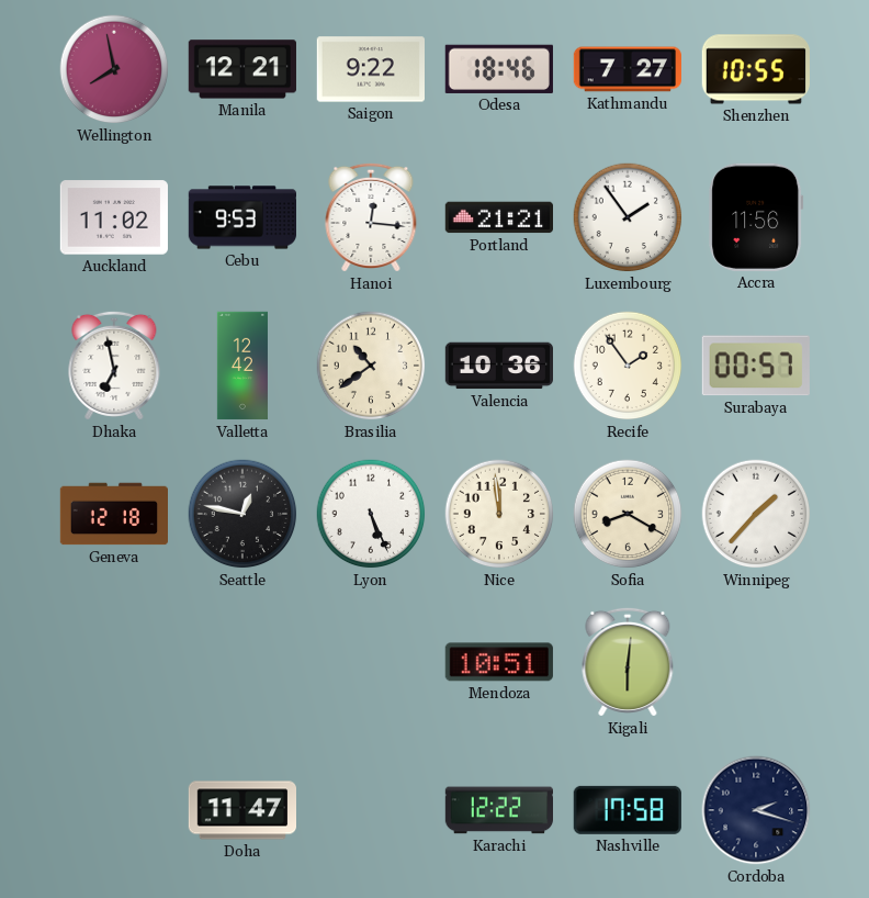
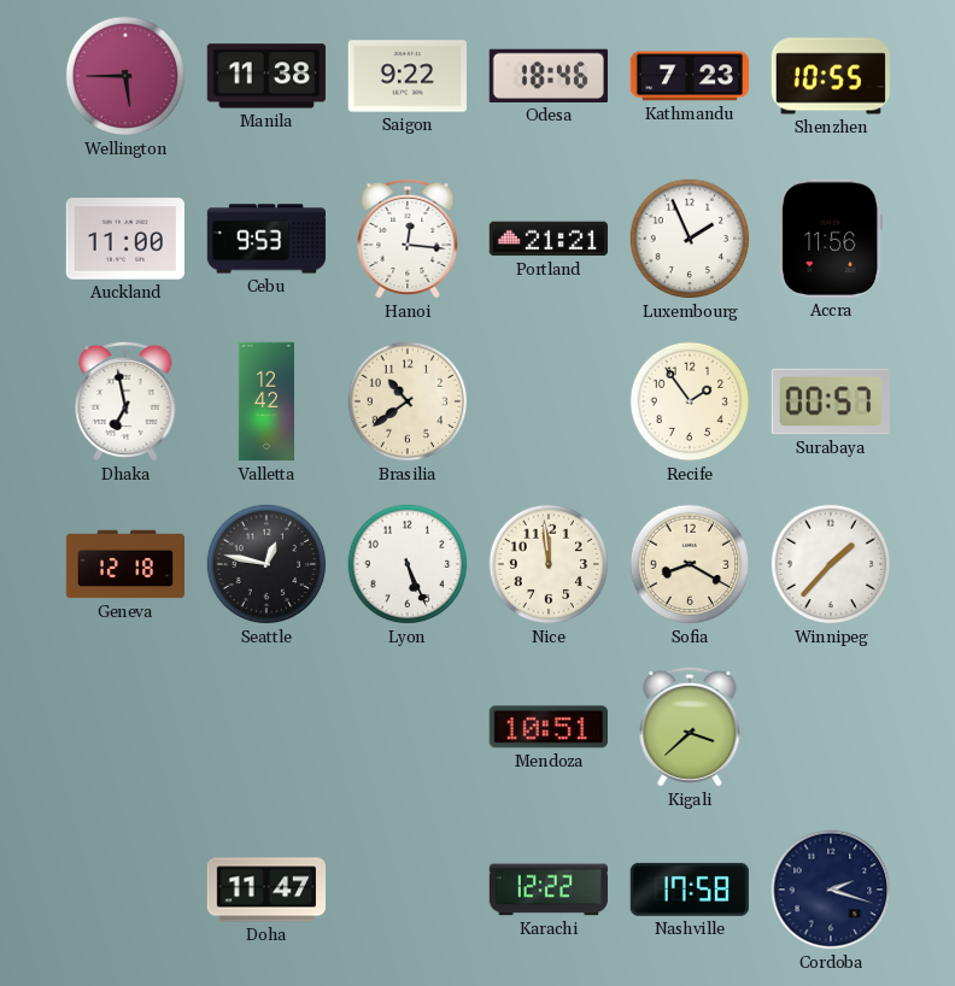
Wellington: 7:58 -> 5:45 (125, 76)
Manila: 12:21 -> 11:38 (265, 76)
Kathmandu: 7:27 -> 7:23 (689, 76)
Auckland: 11:02 -> 11:00 (125, 239)
Luxembourg: 1:54 -> 1:56 (690, 239)
Valencia: 10:36 -> none (498, 366)
Kigali: 6:01 -> 3:38 (690, 727)
